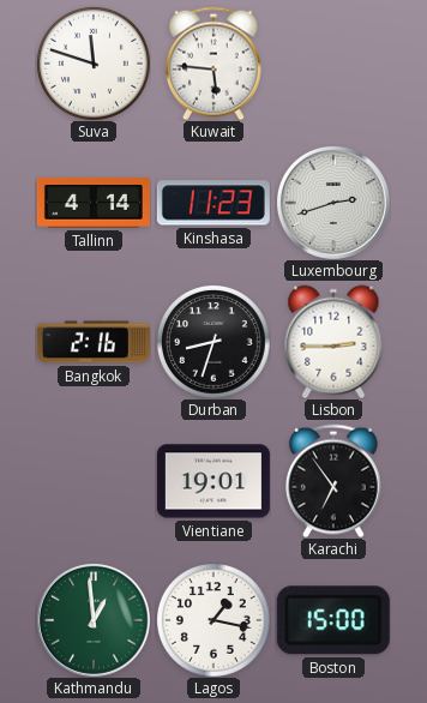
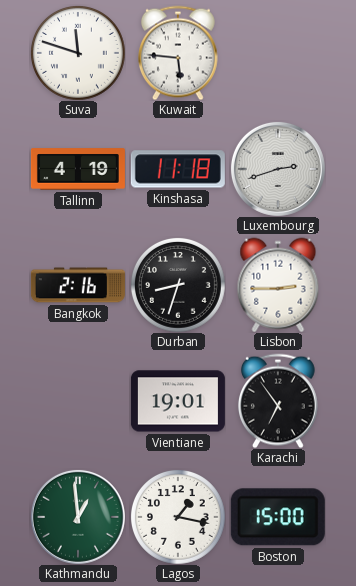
Tallinn: 4:14 -> 4:19 (78, 169)
Kinshasa: 11:23 -> 11:18 (178, 169)
